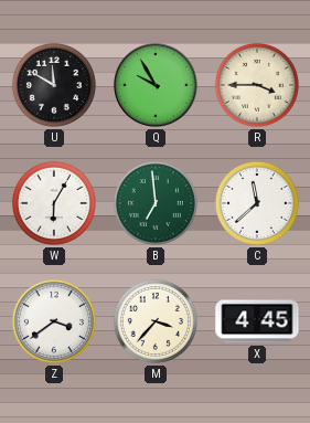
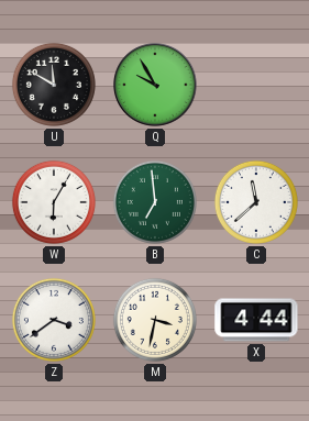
R: 3:45 -> none (257, 85)
M: 3:37 -> 3:32 (155, 320)
X: 4:45 -> 4:44 (256, 320)
